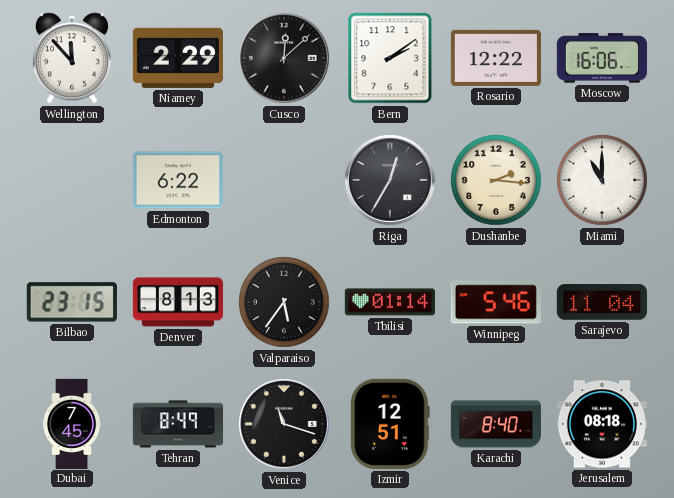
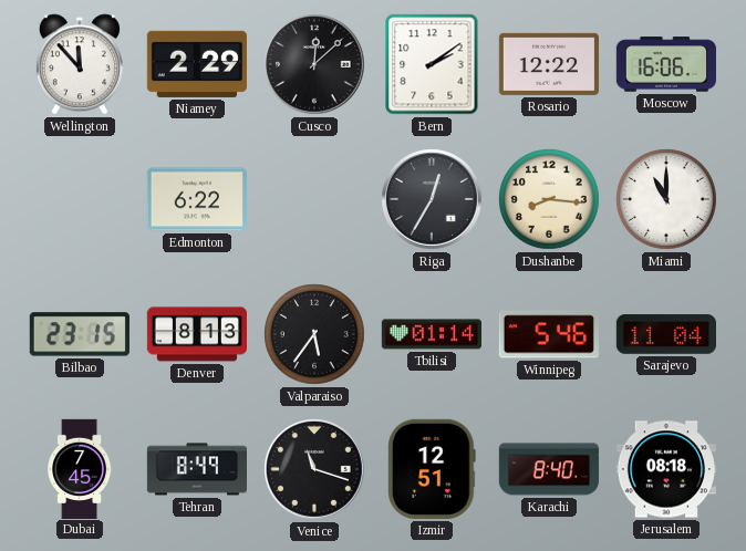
Dushanbe: 2:16 -> 8:16 (549, 199)
